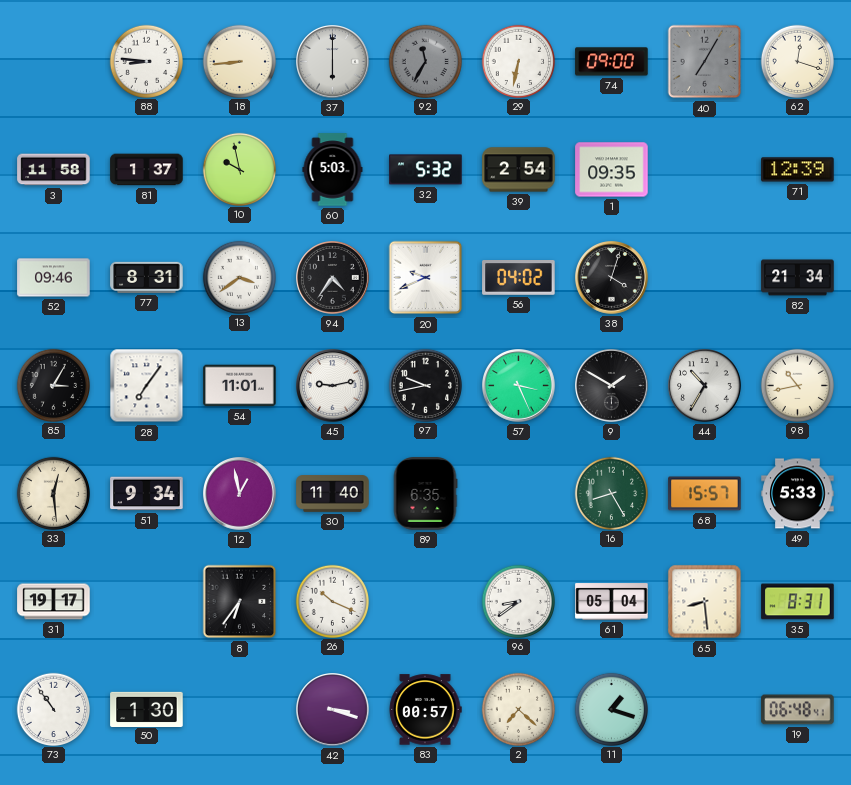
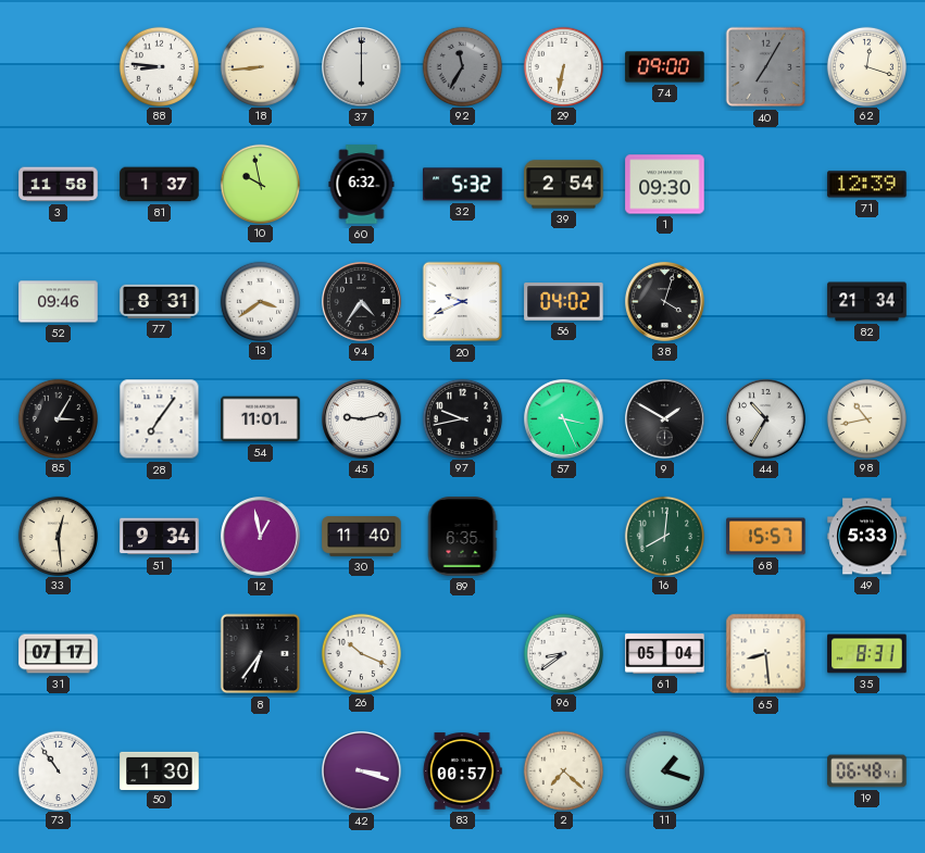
60: 5:03 -> 6:32 (362, 185)
1: 09:35 -> 09:30 (665, 185)
16: 8:25 -> 8:01 (664, 536)
31: 19:17 -> 07:17 (59, 654)
